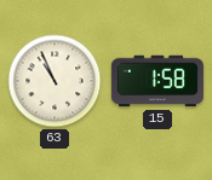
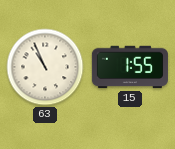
15: 1:58 -> 1:55 (130, 67)
